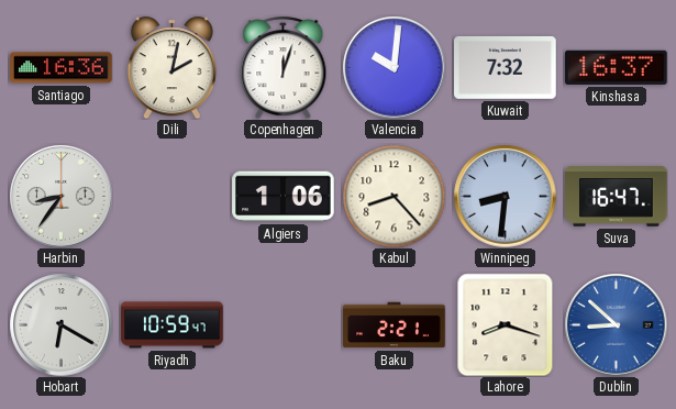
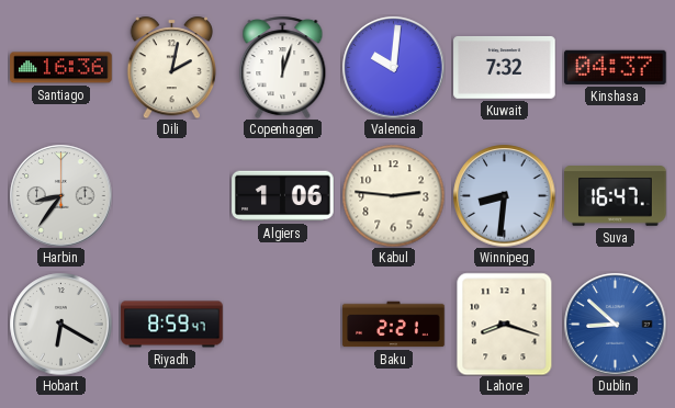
Kinshasa: 16:37 -> 04:37 (616, 67)
Kabul: 8:23 -> 2:46 (393, 195)
Riyadh: 10:59 -> 8:59 (172, 325)
